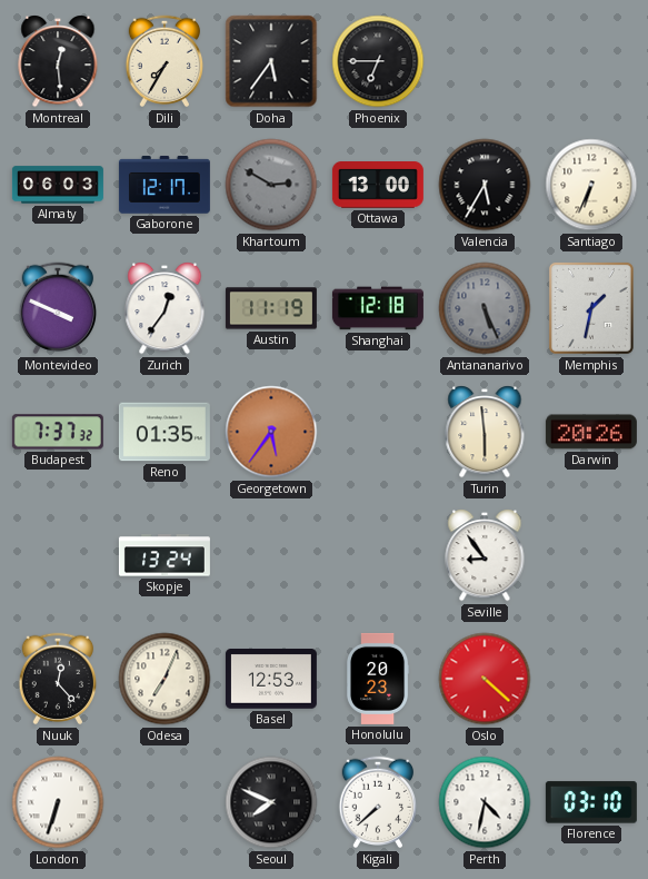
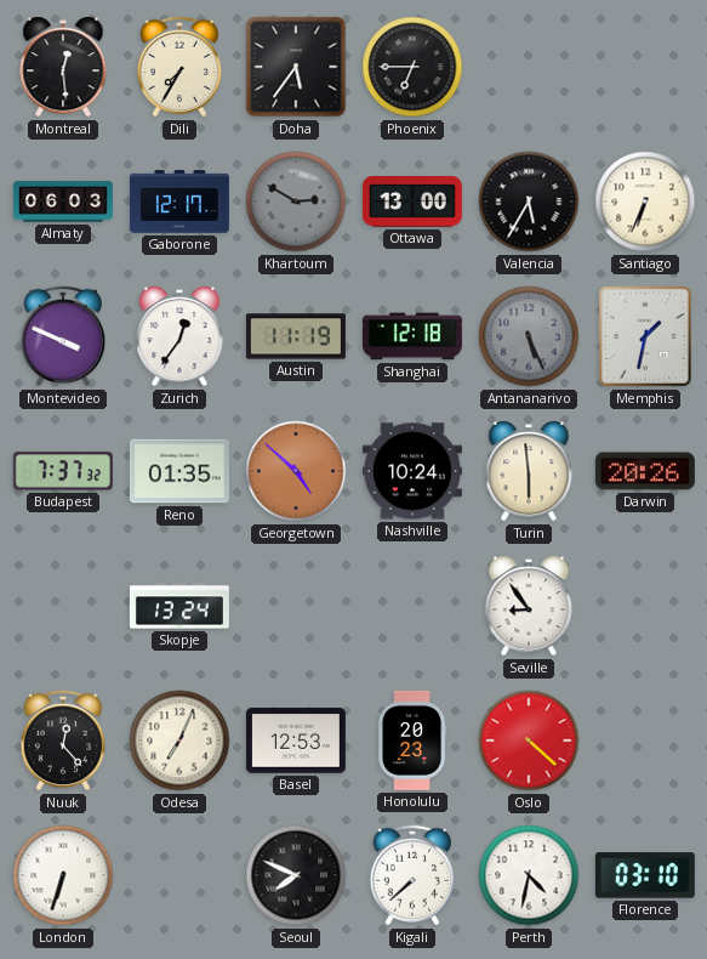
Georgetown: 5:36 -> 4:52 (296, 471)
Nashville: none -> 10:24 (412, 471)
